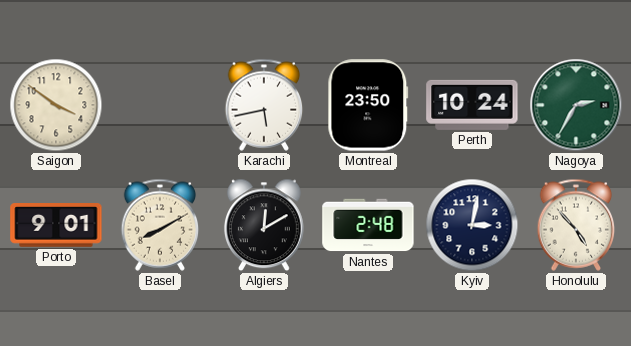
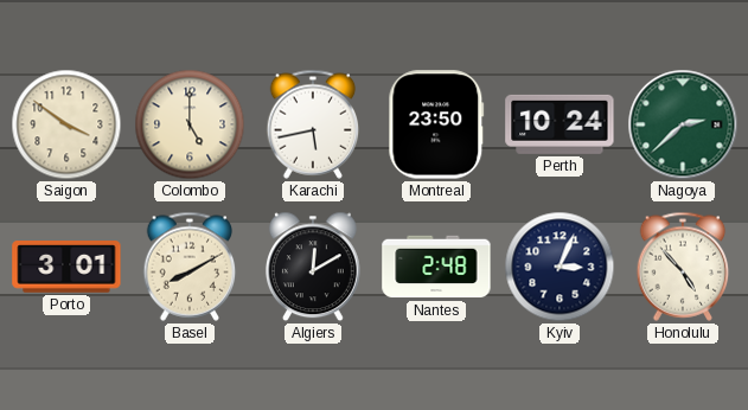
Colombo: none -> 5:00 (190, 124)
Nagoya: 2:35 -> 2:38 (683, 124)
Porto: 9:01 -> 3:01 (66, 268)
Kyiv: 3:02 -> 3:04 (560, 267)
